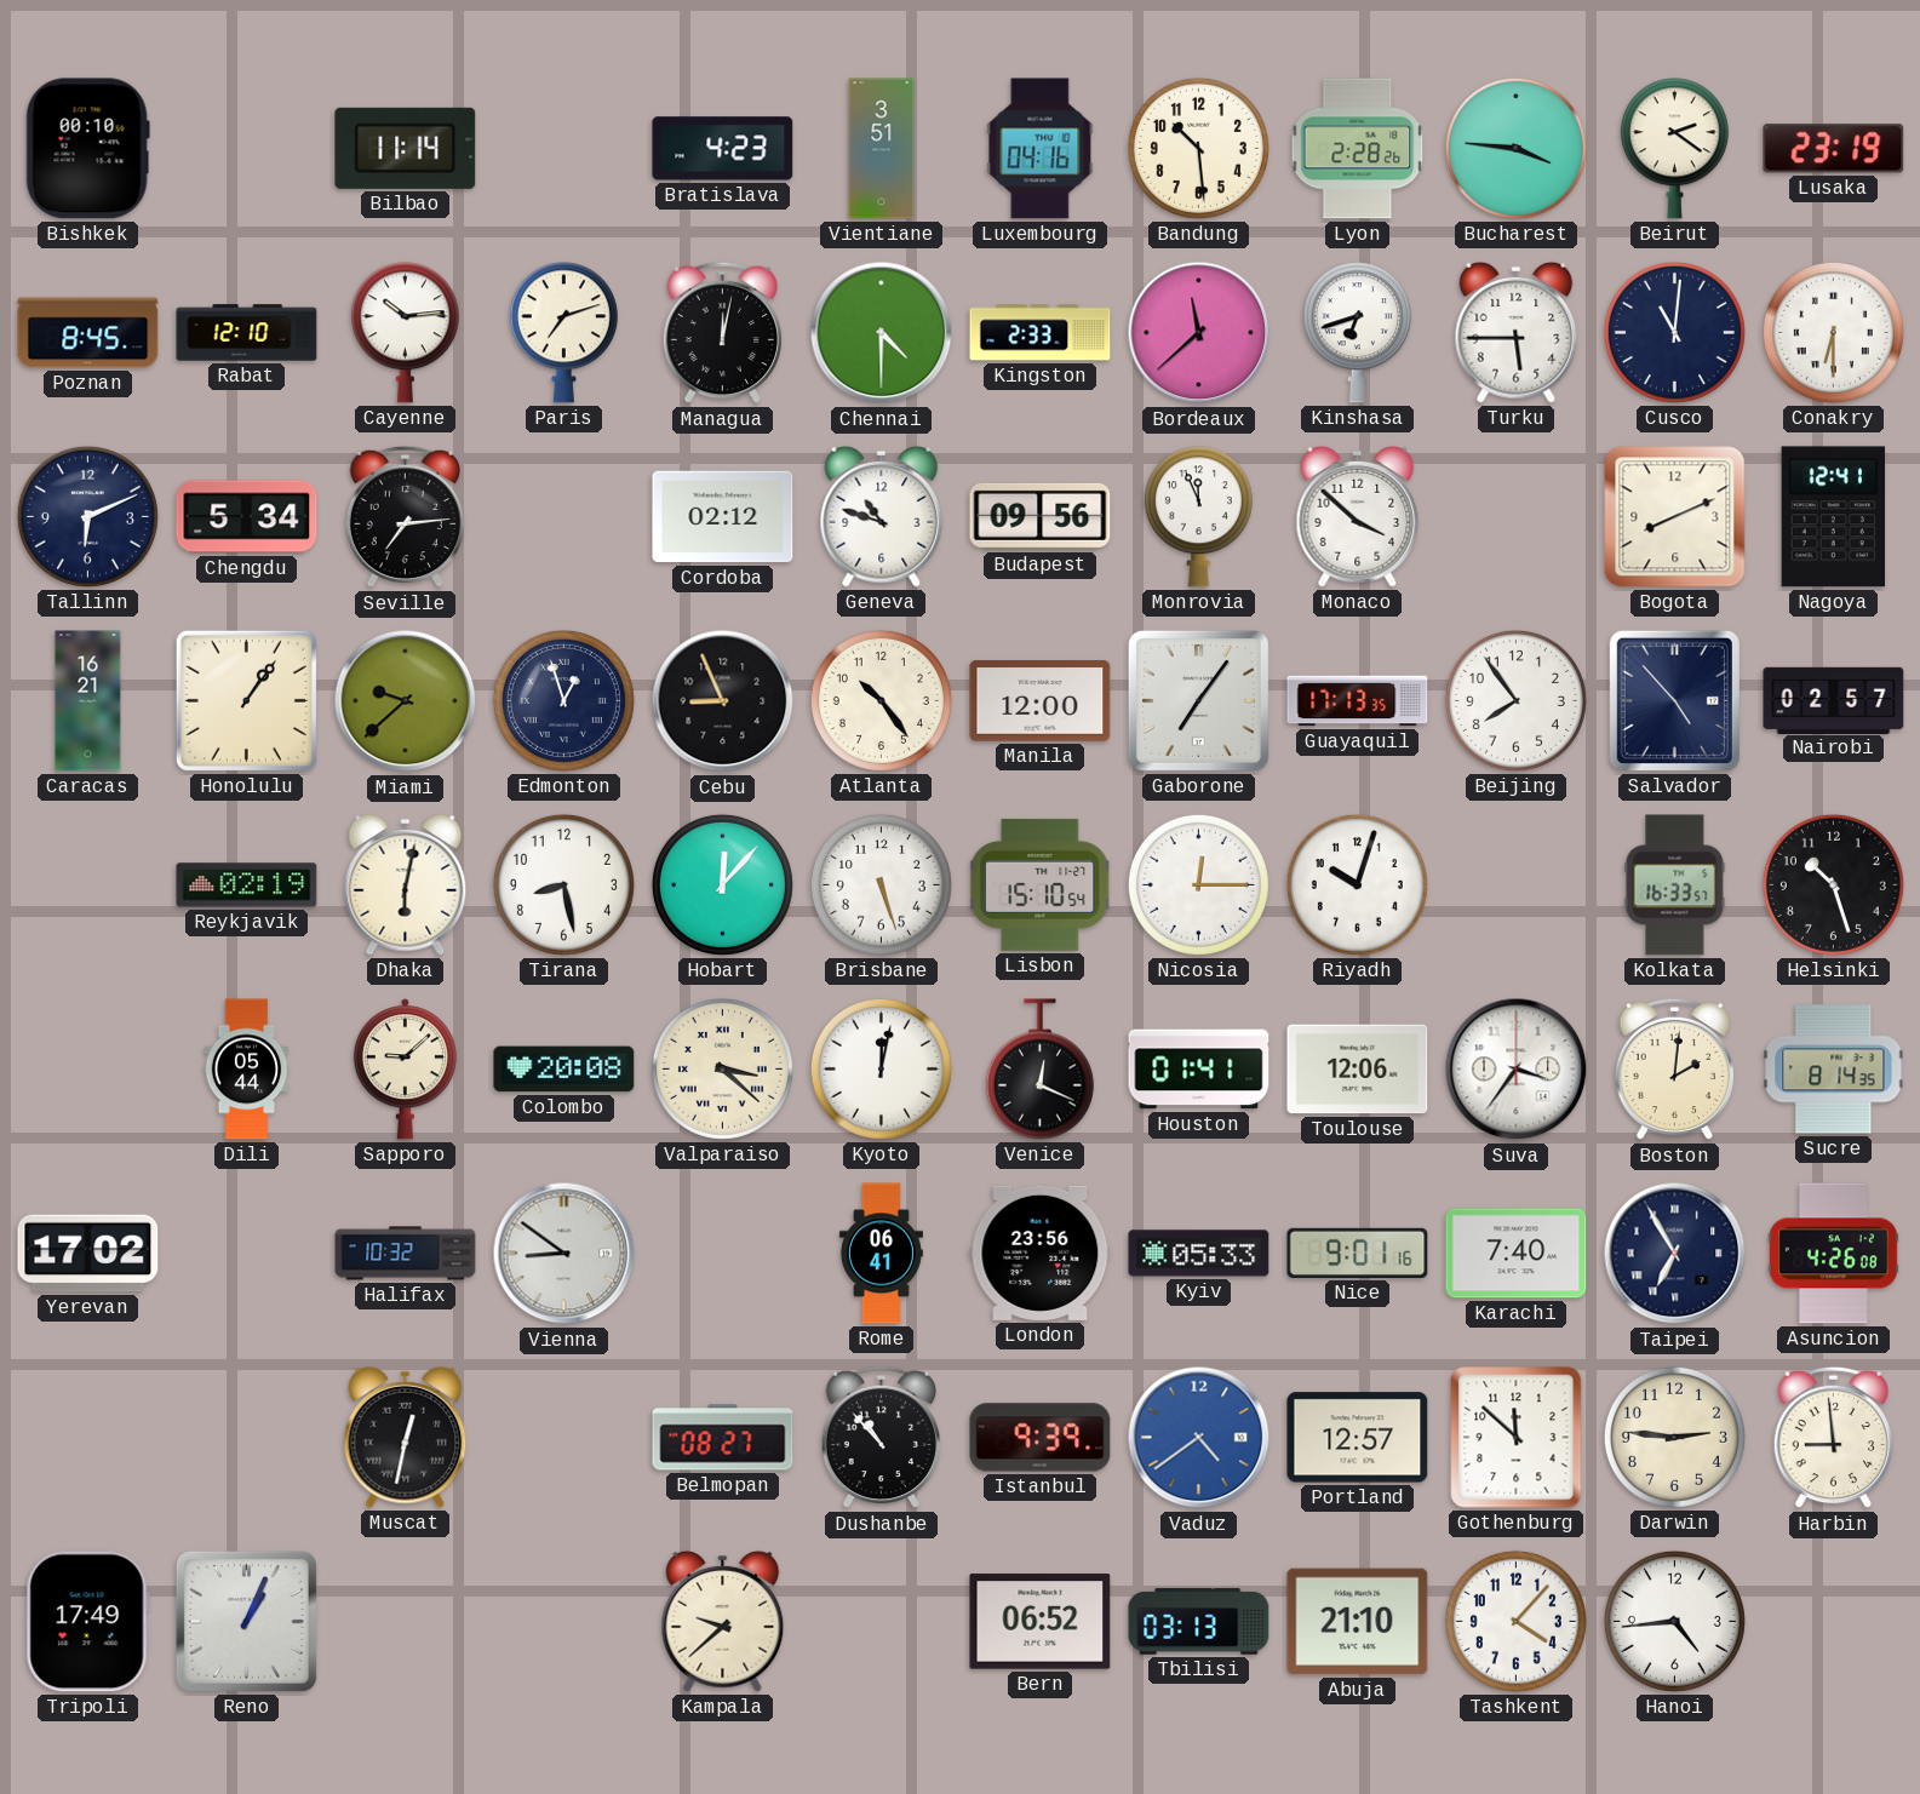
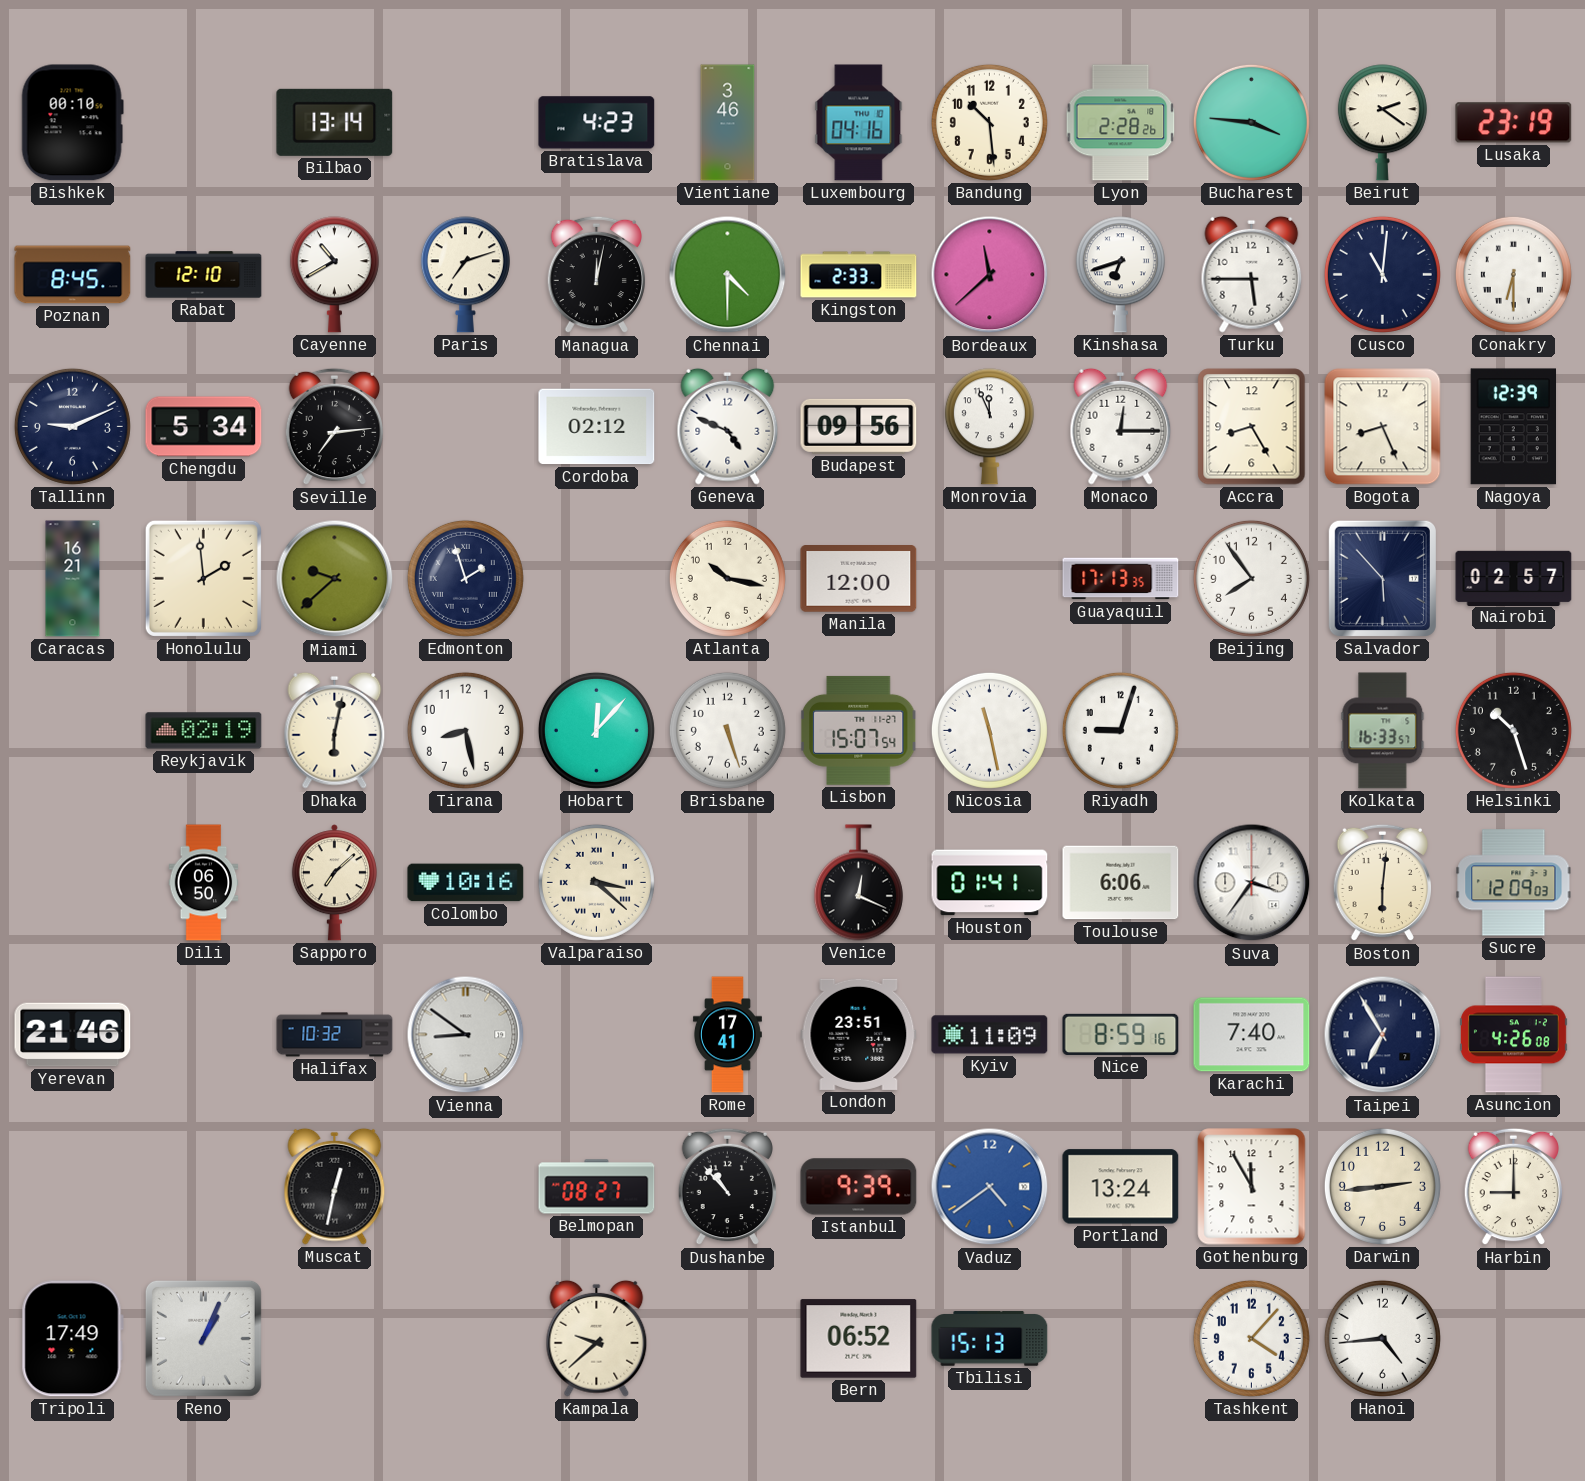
Bilbao: 11:14 -> 13:14 (335, 122)
Vientiane: 3:51 -> 3:46 (728, 123)
Cayenne: 10:14 -> 10:40 (334, 275)
Tallinn: 6:11 -> 9:11 (72, 426)
Geneva: 10:48 -> 4:49 (728, 426)
Monaco: 3:52 -> 12:15 (1121, 426)
Accra: none -> 8:25 (1252, 427)
Bogota: 8:11 -> 8:26 (1383, 427)
Nagoya: 12:41 -> 12:39 (1513, 427)
Honolulu: 1:06 -> 1:59 (203, 578)
Edmonton: 12:57 -> 1:57 (465, 578)
Cebu: 8:56 -> none (723, 701)
Atlanta: 10:24 -> 10:17 (727, 578)
Gaborone: 7:06 -> none (1198, 700)
Salvador: 4:53 -> 5:53 (1382, 578)
Lisbon: 15:10 -> 15:07 (858, 730)
Nicosia: 12:15 -> 11:28 (989, 730)
Riyadh: 10:03 -> 9:03 (1120, 730)
Dili: 05:44 -> 06:50 (204, 883)
Sapporo: 9:08 -> 7:08 (334, 883)
Colombo: 20:08 -> 10:16 (466, 883)
Kyoto: 12:02 -> none (881, 1068)
Toulouse: 12:06 -> 6:06 (1121, 883)
Boston: 2:01 -> 6:01 (1382, 883)
Sucre: 8:14 -> 12:09 (1514, 883)
Yerevan: 17:02 -> 21:46 (73, 1035)
Rome: 06:41 -> 17:41 (727, 1035)
London: 23:56 -> 23:51 (859, 1034)
Kyiv: 05:33 -> 11:09 (990, 1035)
Nice: 9:01 -> 8:59 (1121, 1034)
Portland: 12:57 -> 13:24 (1121, 1187)
Gothenburg: 11:52 -> 11:55 (1252, 1187)
Darwin: 2:46 -> 2:44 (1382, 1186)
Harbin: 8:59 -> 9:00 (1513, 1187)
Tbilisi: 03:13 -> 15:13 (990, 1339)
Abuja: 21:10 -> none (1358, 1622)
